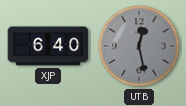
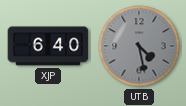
UTB: 12:28 -> 4:28 (139, 46)
